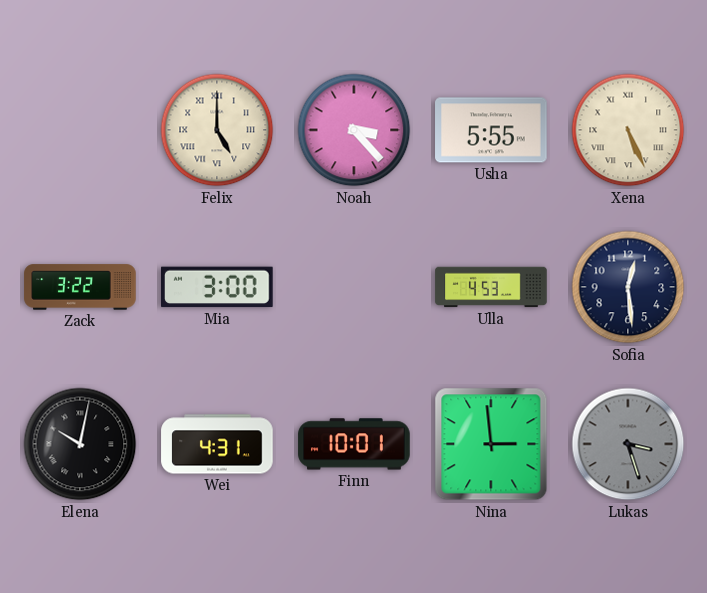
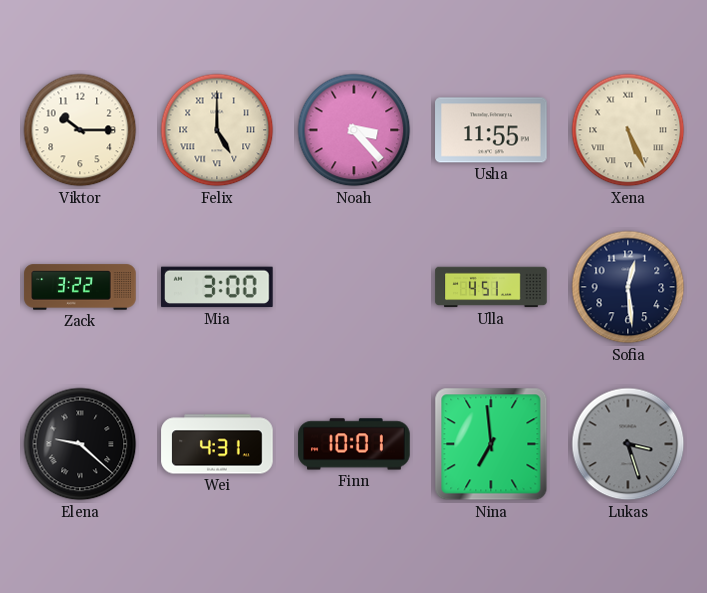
Viktor: none -> 10:15 (80, 130)
Usha: 5:55 -> 11:55 (491, 130)
Ulla: 4:53 -> 4:51 (491, 287)
Elena: 10:02 -> 9:22 (80, 444)
Nina: 2:59 -> 6:59 (491, 444)
